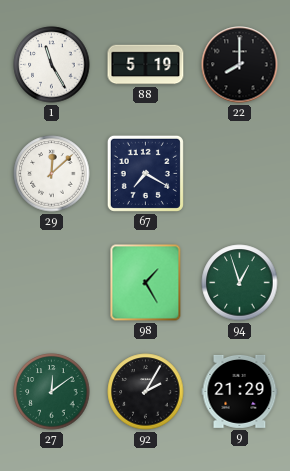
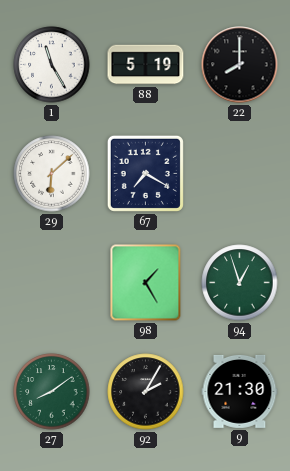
29: 12:08 -> 6:08 (52, 174)
27: 12:09 -> 8:09 (52, 392)
9: 21:29 -> 21:30 (240, 391)
